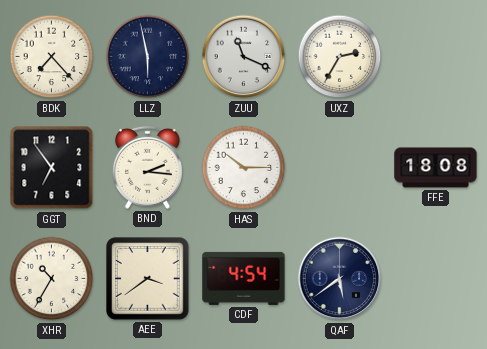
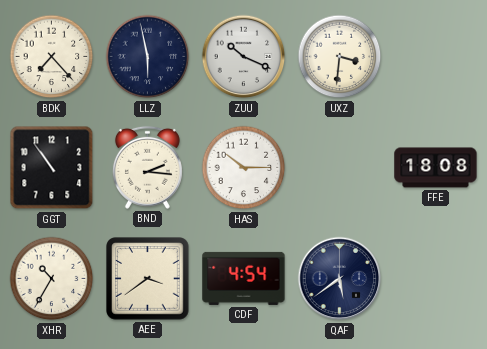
ZUU: 11:19 -> 10:19 (244, 57)
UXZ: 2:35 -> 3:31 (340, 57)
GGT: 6:54 -> 10:54 (52, 168)
